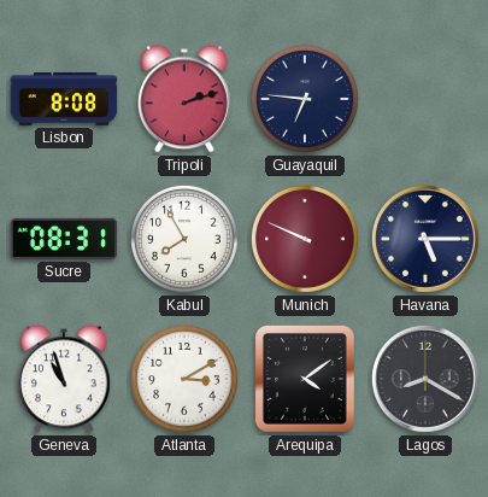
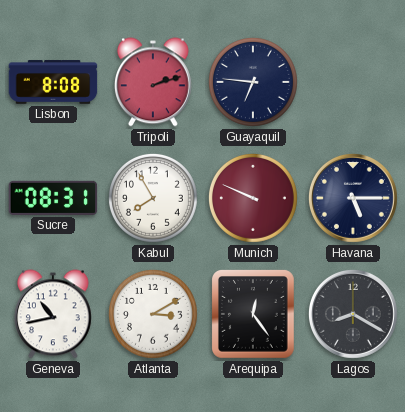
Geneva: 10:57 -> 10:43 (53, 314)
Arequipa: 4:09 -> 12:24 (254, 315)
